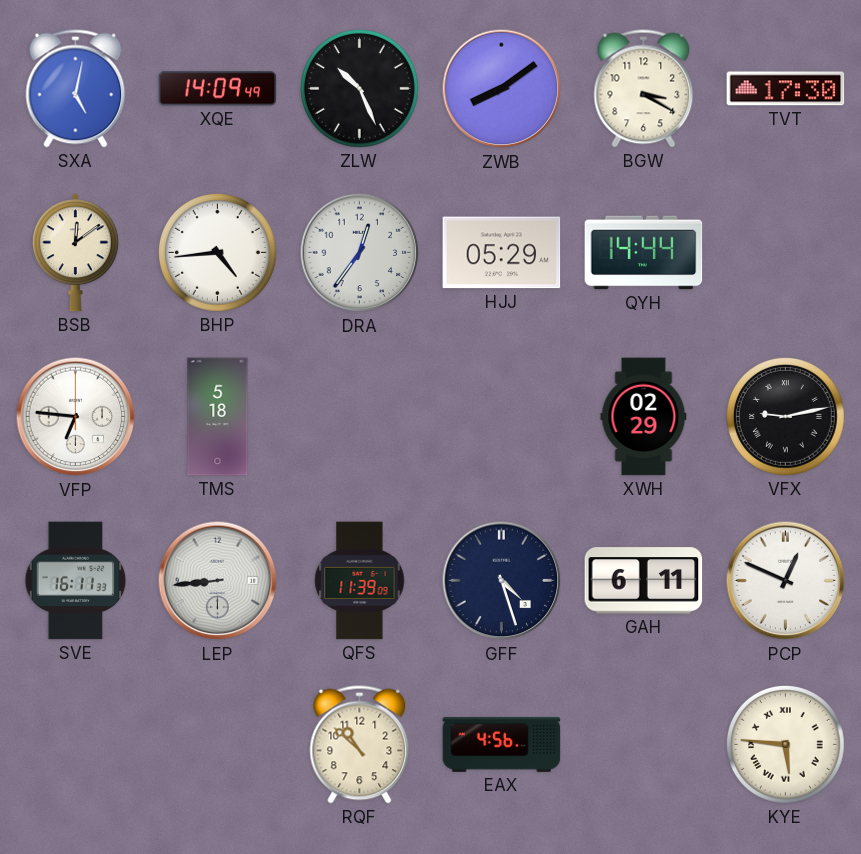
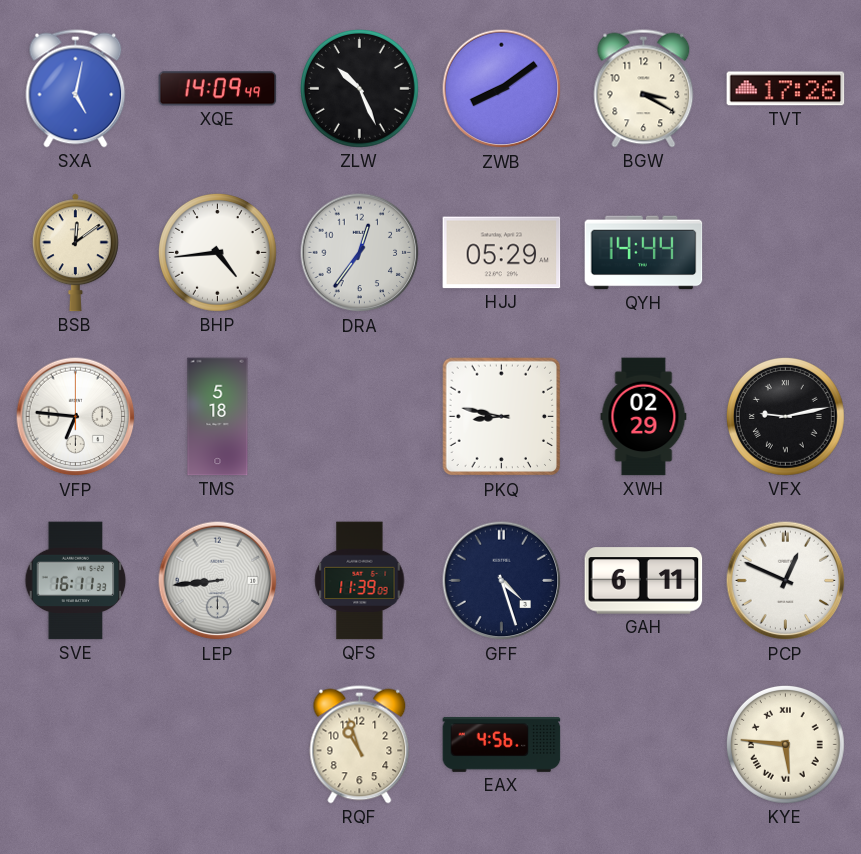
TVT: 17:30 -> 17:26 (786, 89)
PKQ: none -> 8:47 (502, 417)
RQF: 10:52 -> 10:57 (360, 745)
